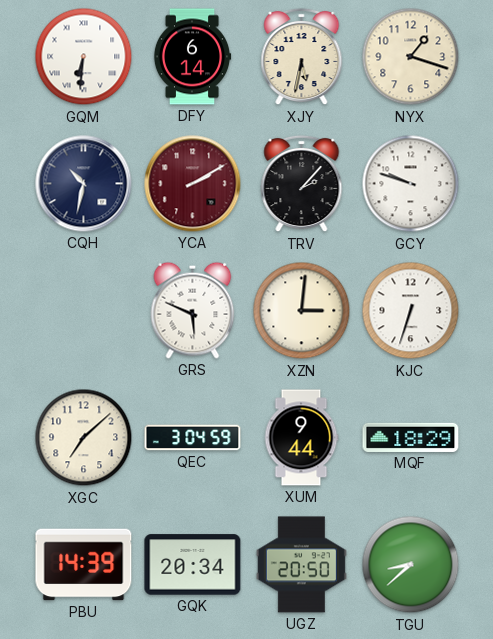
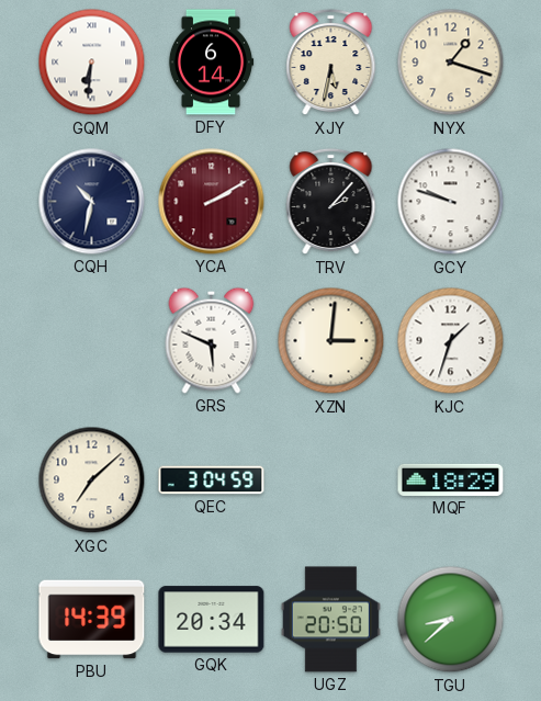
KJC: 6:33 -> 1:33 (451, 341)
XUM: 9:44 -> none (301, 438)
